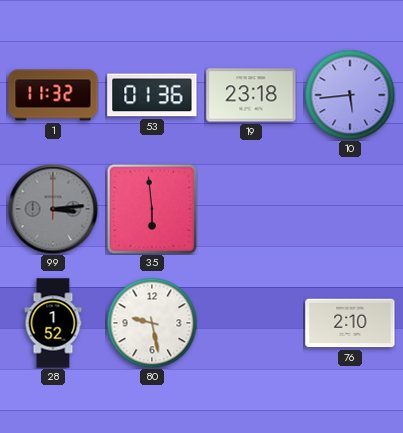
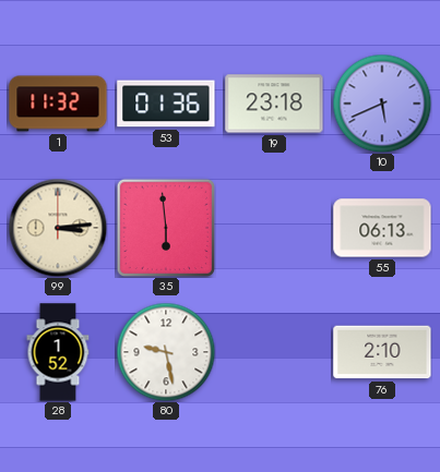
10: 5:44 -> 5:41 (382, 104)
99 dial: grey -> cream (58, 228)
55: none -> 06:13 (382, 228)
